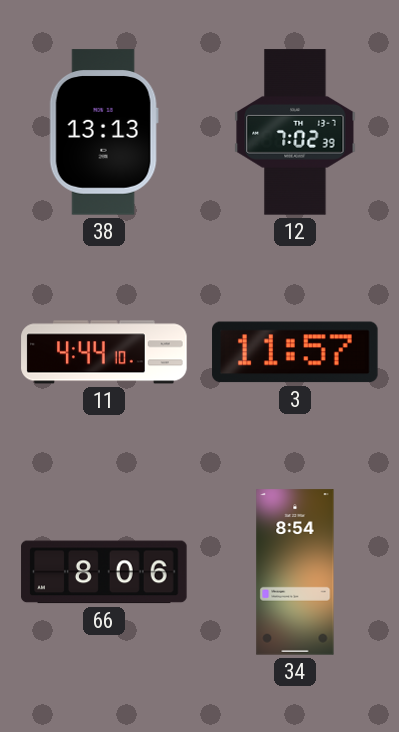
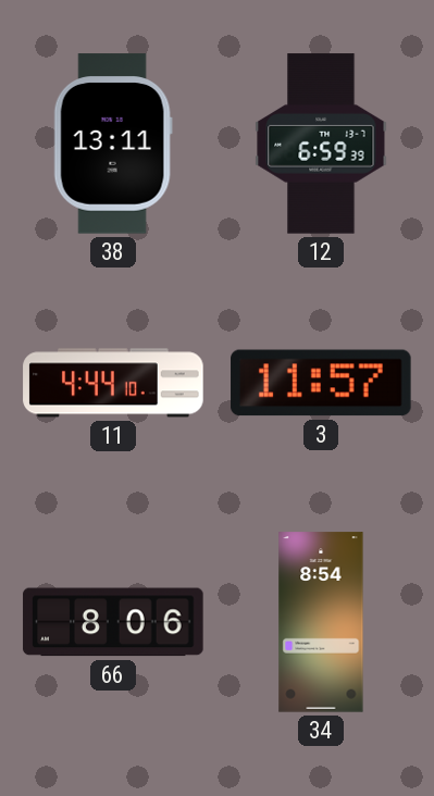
38: 13:13 -> 13:11 (113, 144)
12: 7:02 -> 6:59 (321, 144)
